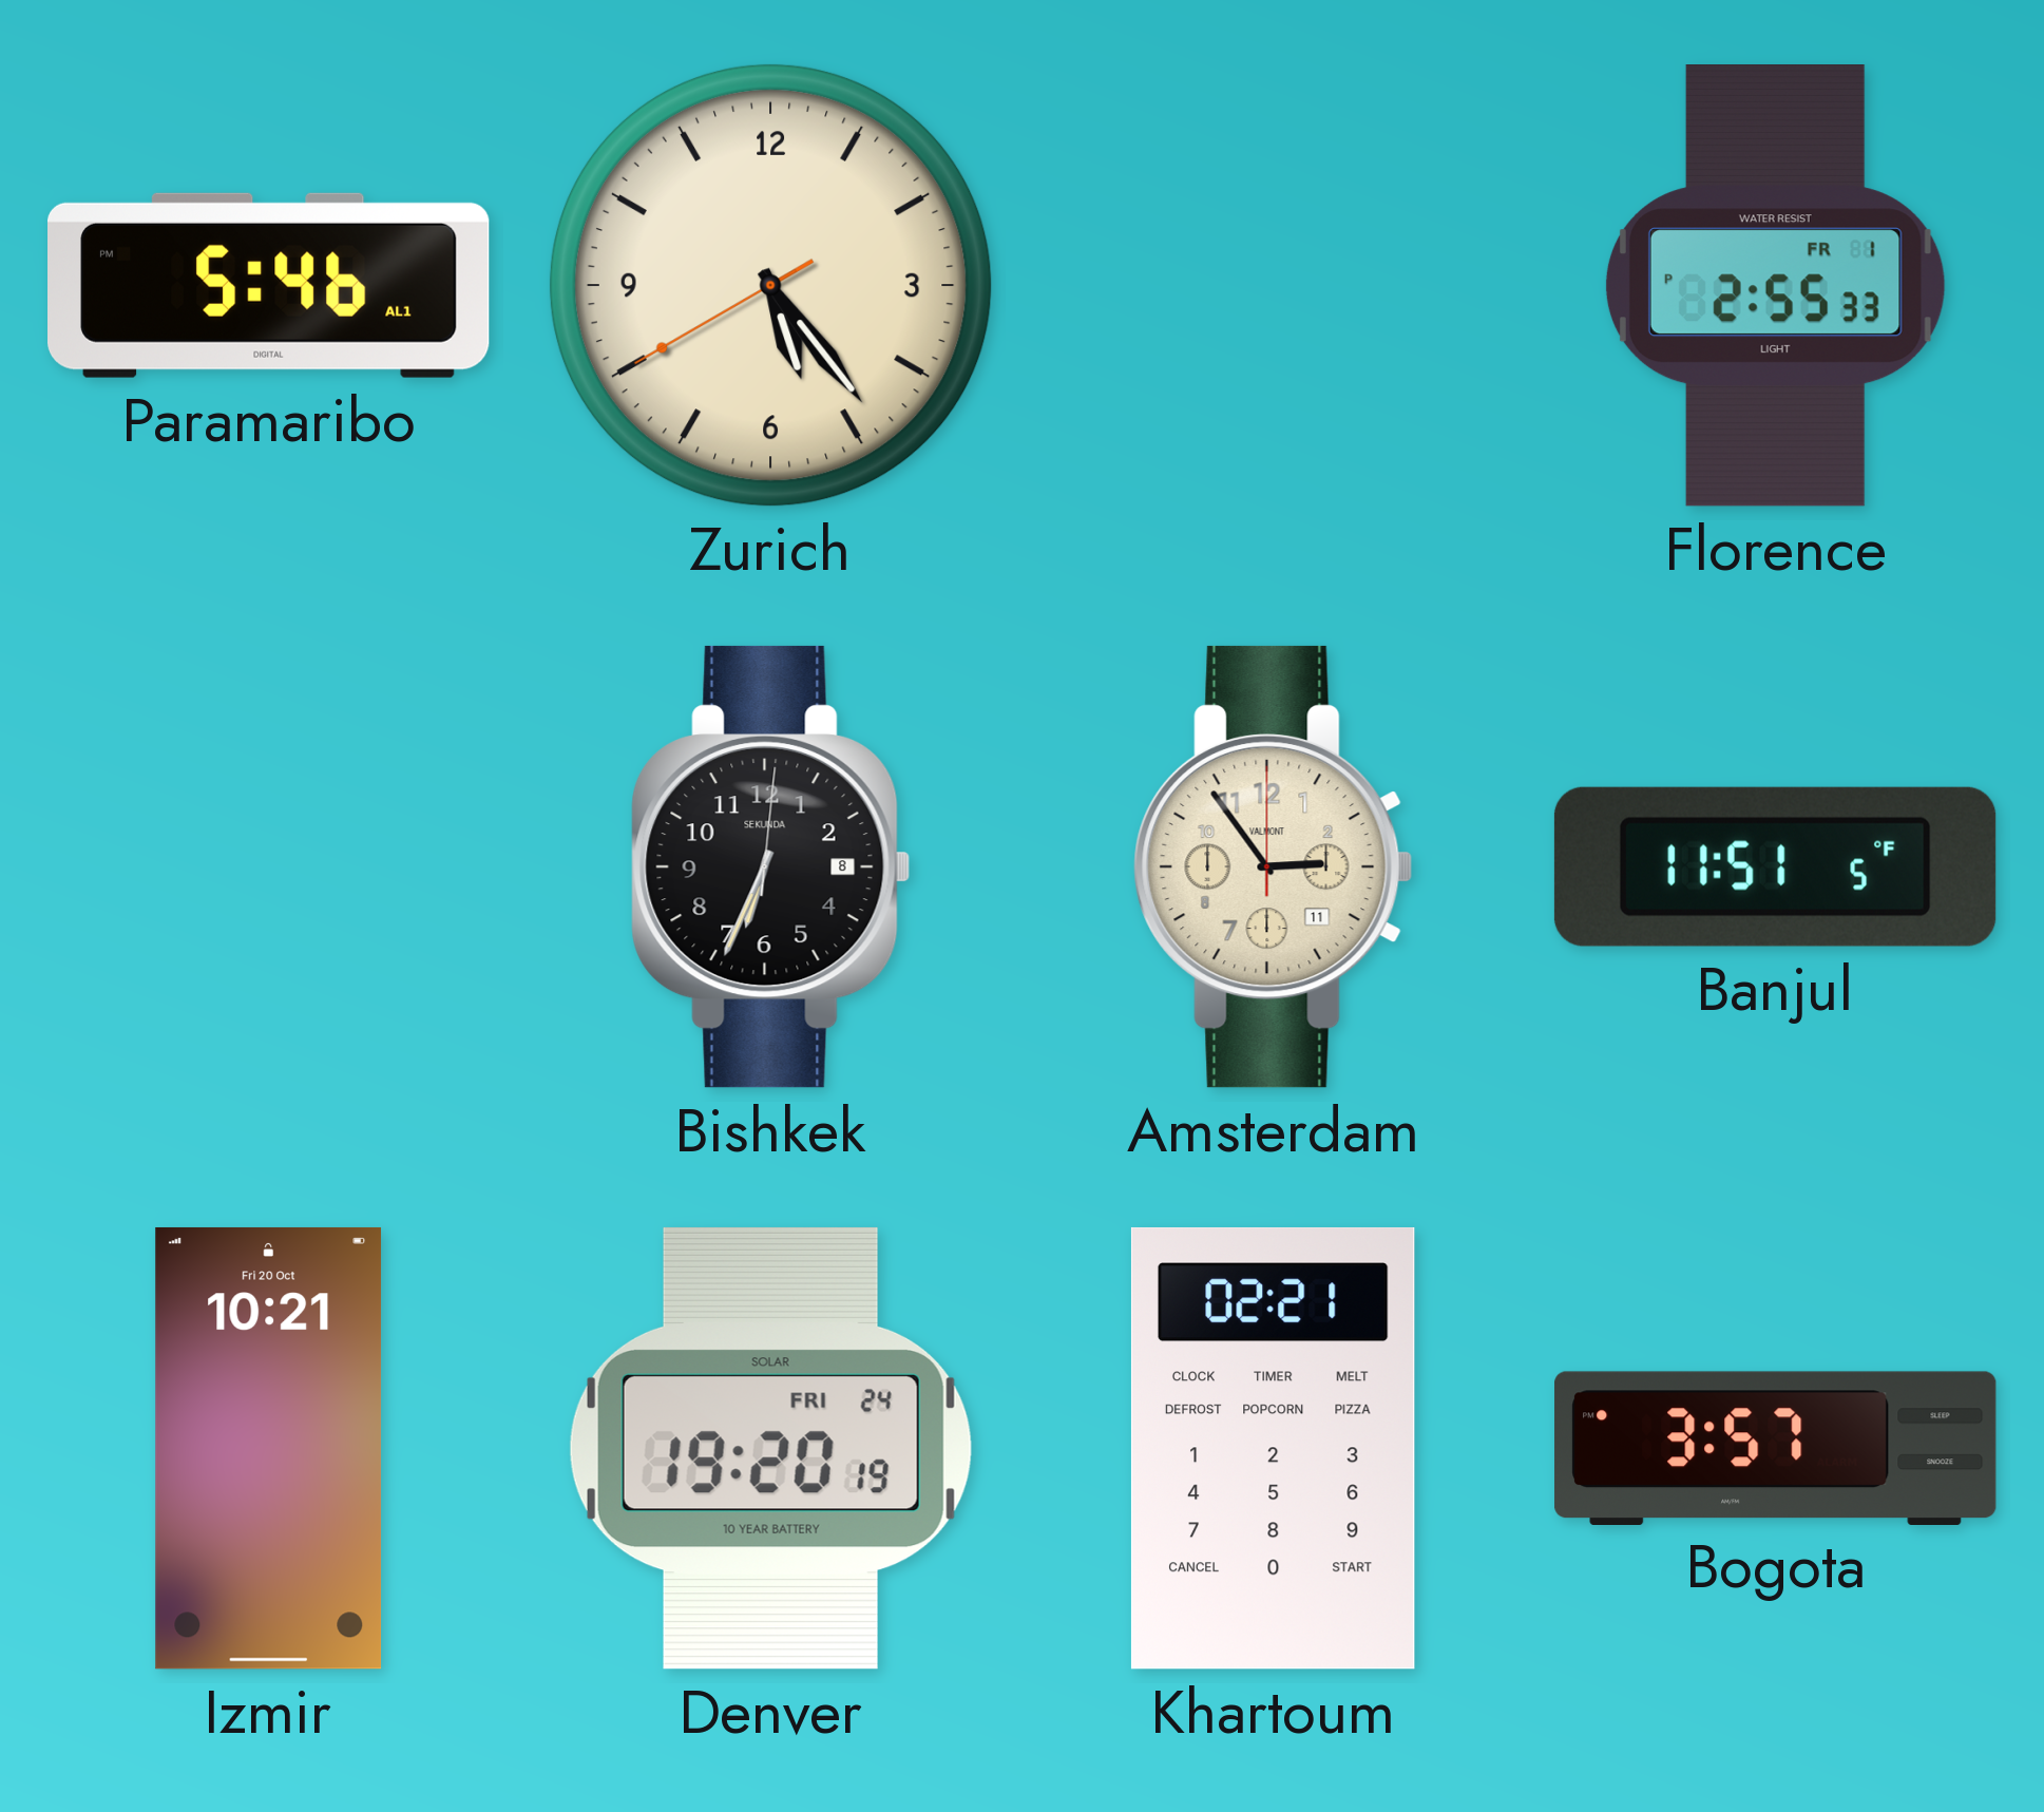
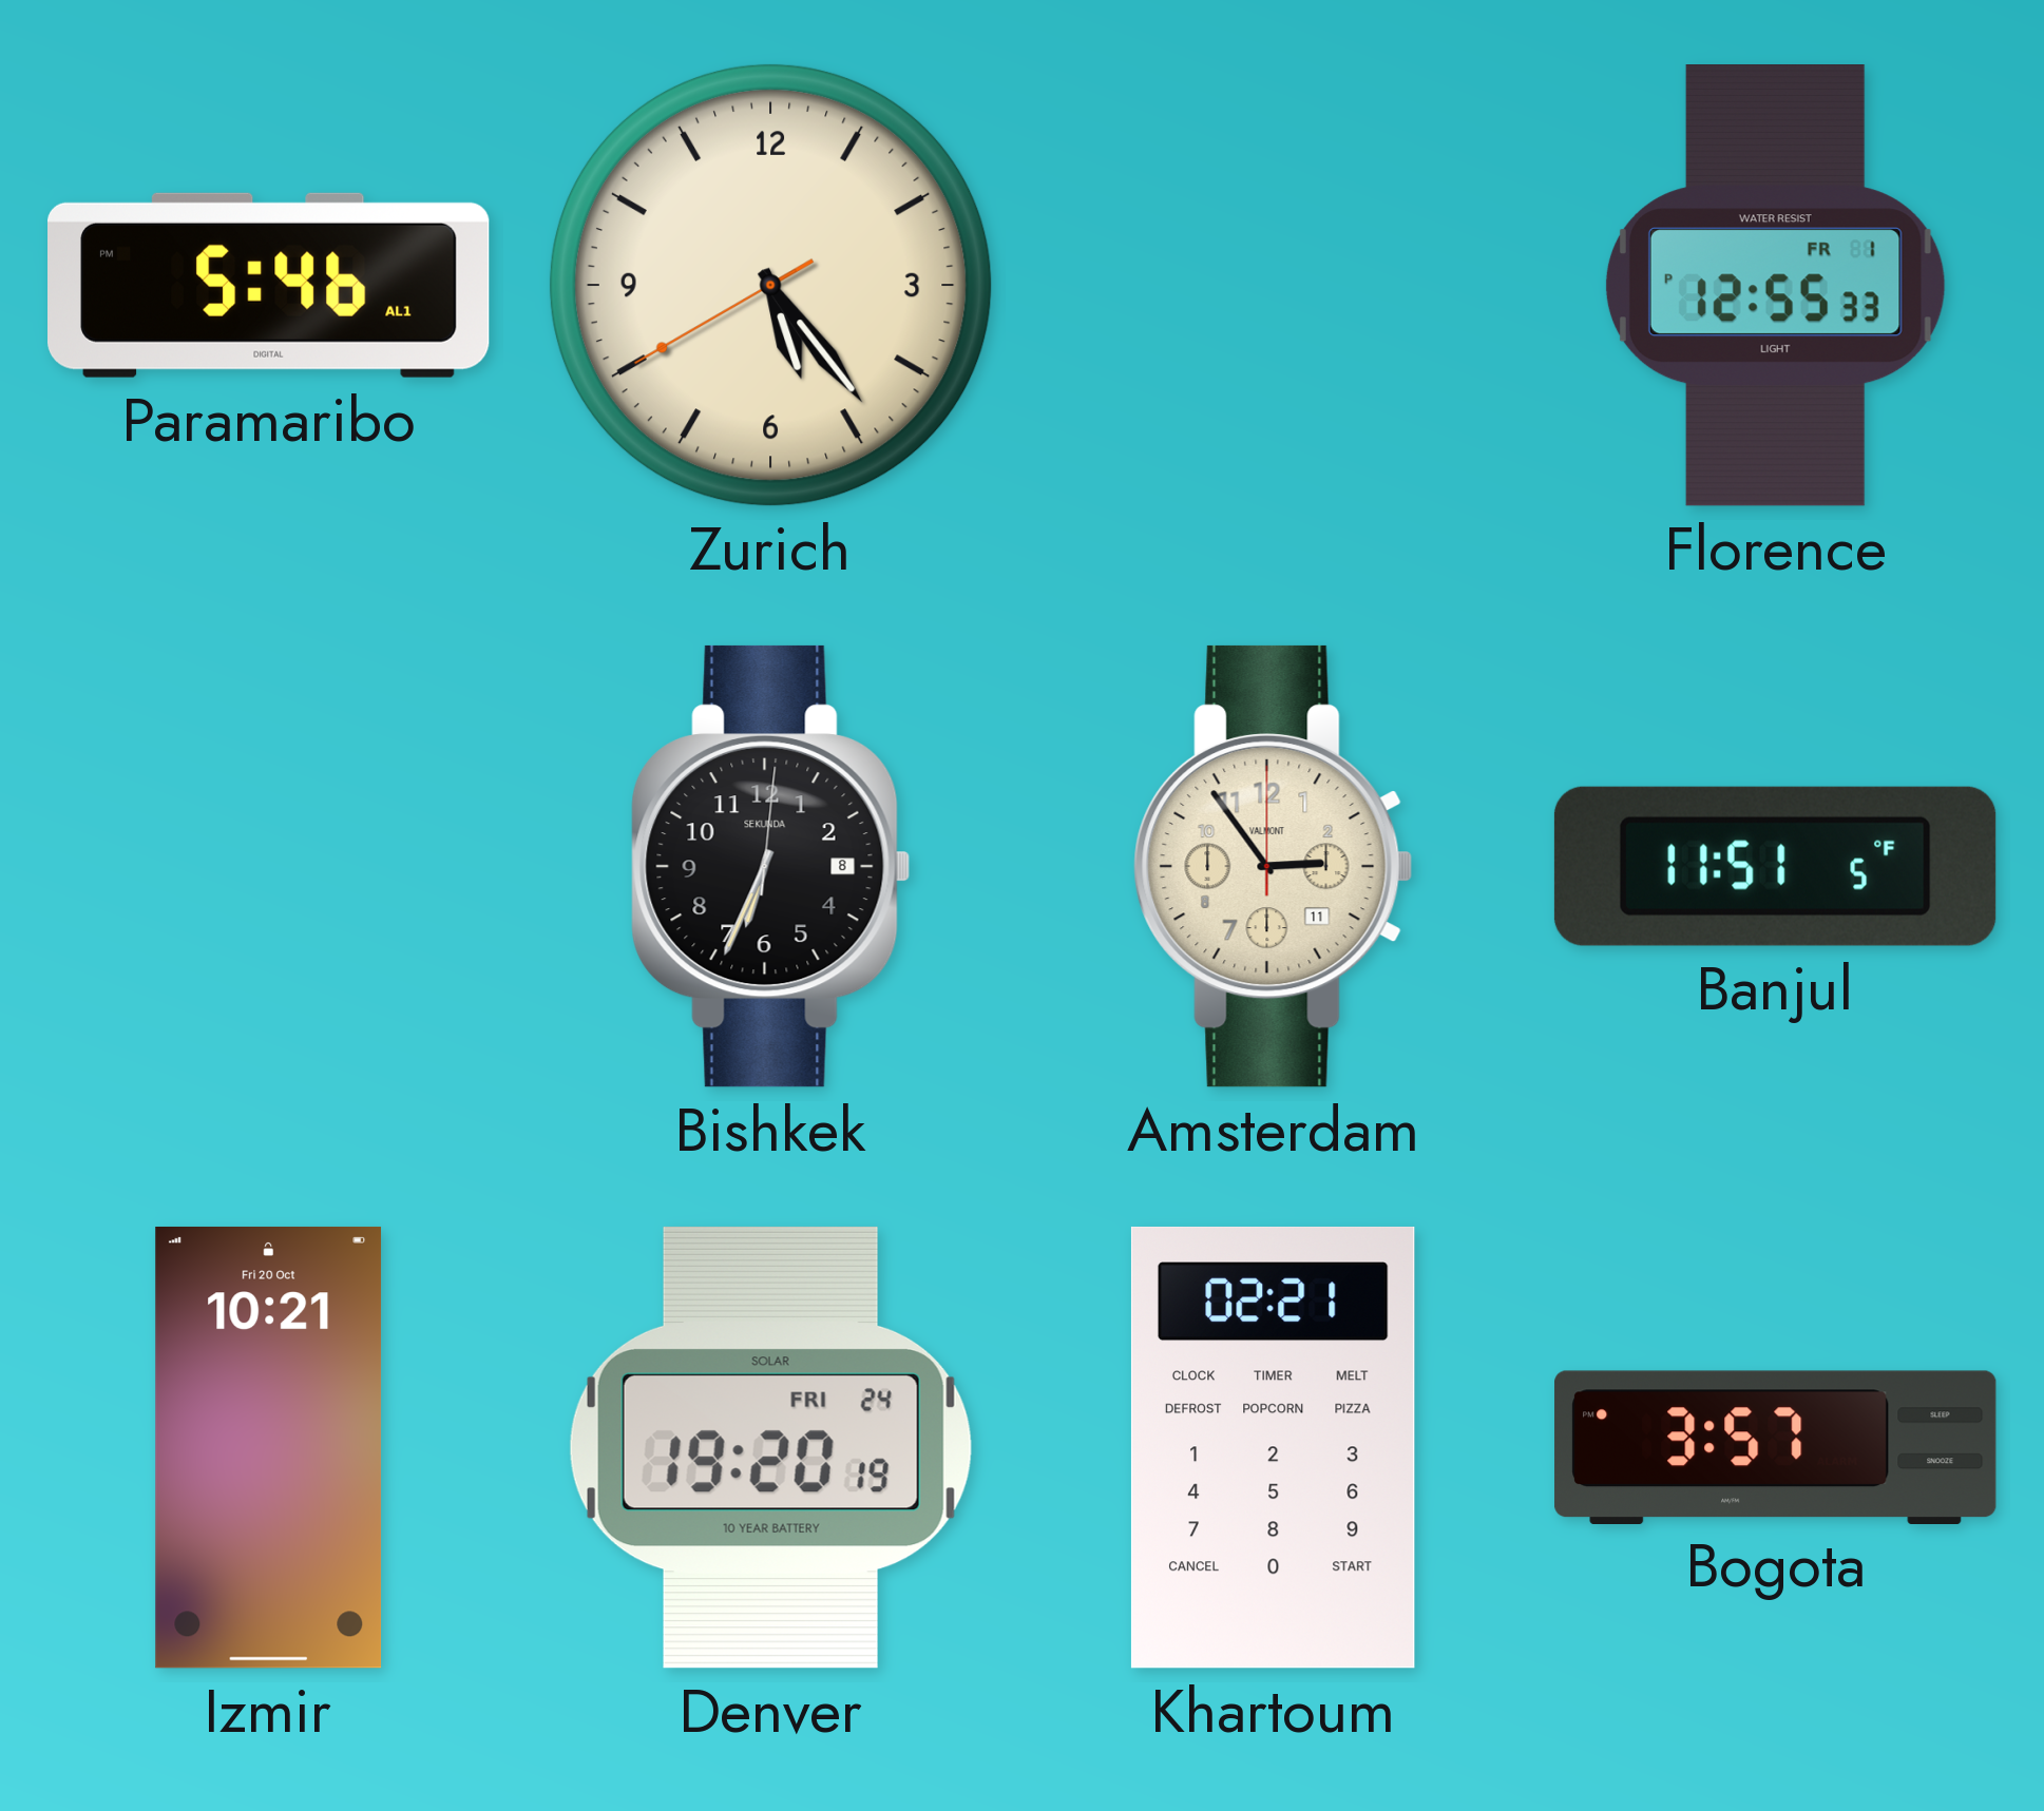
Florence: 2:55 -> 12:55 (1775, 286)
